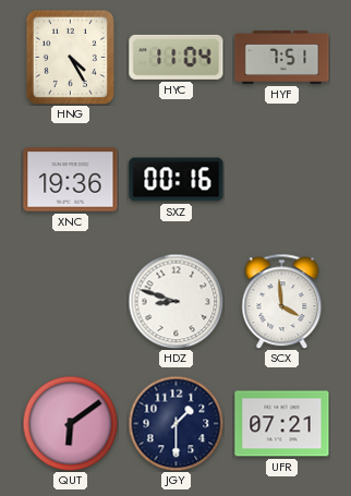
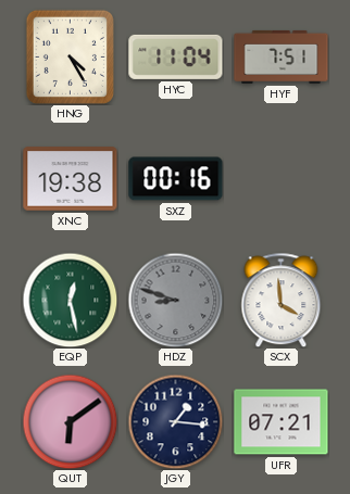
XNC: 19:36 -> 19:38 (71, 179)
EQP: none -> 12:28 (70, 300)
HDZ dial: white -> grey (175, 300)
JGY: 1:30 -> 1:16 (175, 421)
